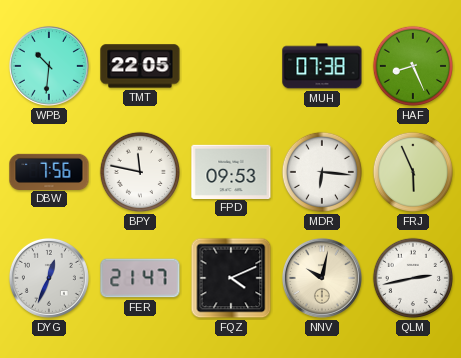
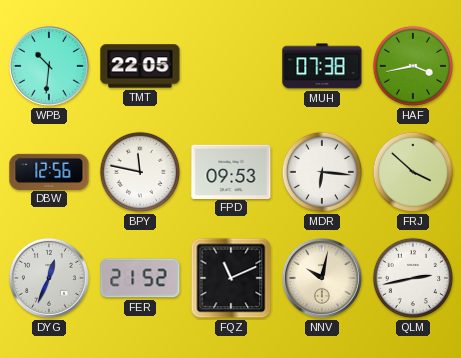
HAF: 8:26 -> 3:43 (413, 66)
DBW: 7:56 -> 12:56 (49, 171)
FRJ: 5:56 -> 3:52 (413, 172)
FER: 21:47 -> 21:52 (140, 278)
FQZ: 4:11 -> 11:11 (231, 278)
